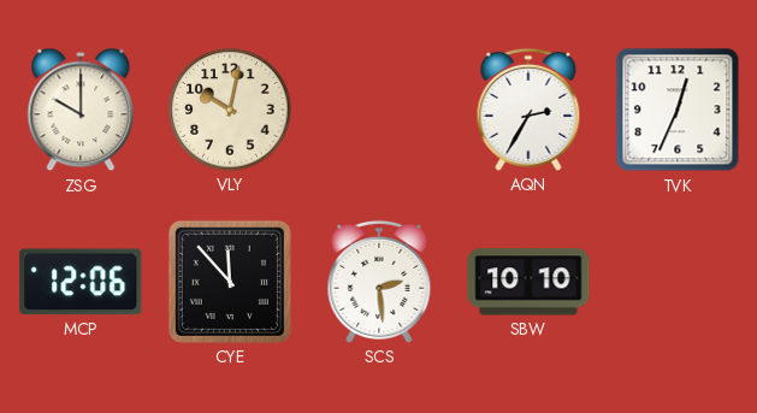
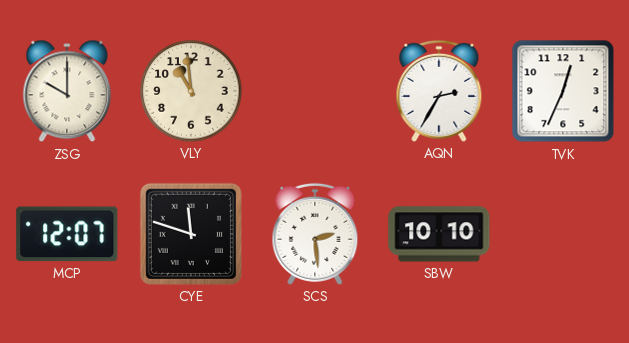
VLY: 10:02 -> 10:59 (191, 91)
MCP: 12:06 -> 12:07 (67, 234)
CYE: 11:53 -> 11:48 (191, 234)
